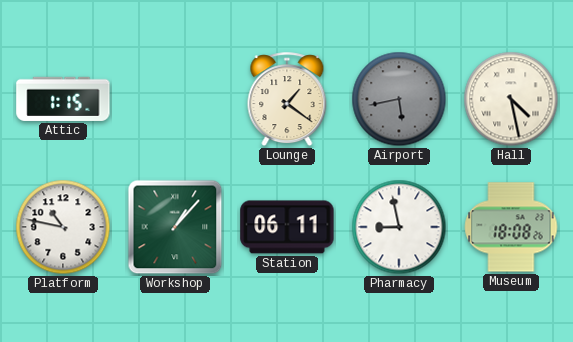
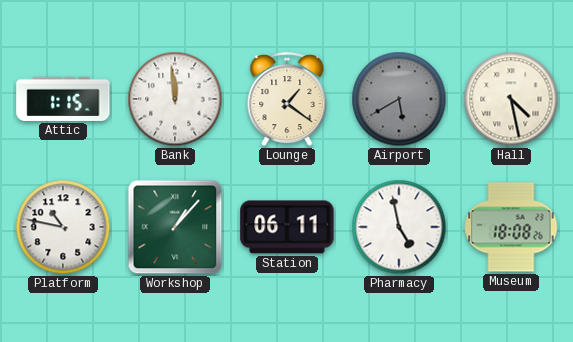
Bank: none -> 11:59 (175, 99)
Airport: 5:43 -> 5:40 (399, 99)
Pharmacy: 8:58 -> 4:58 (399, 227)
